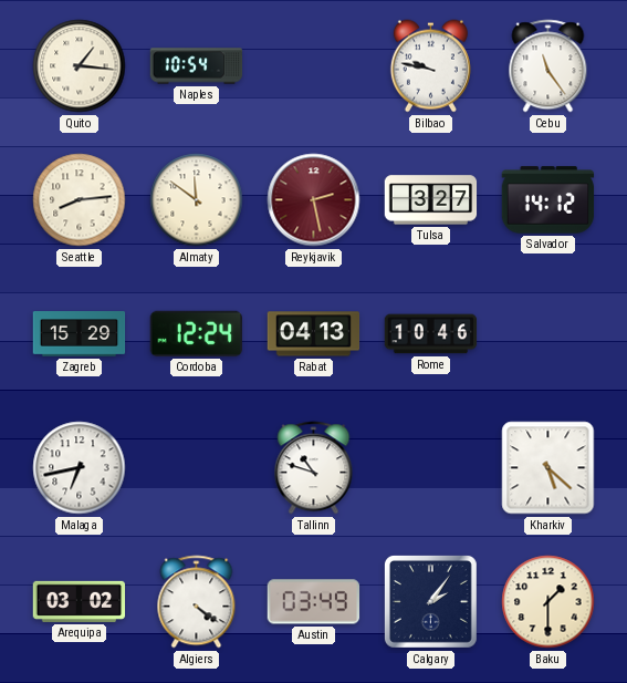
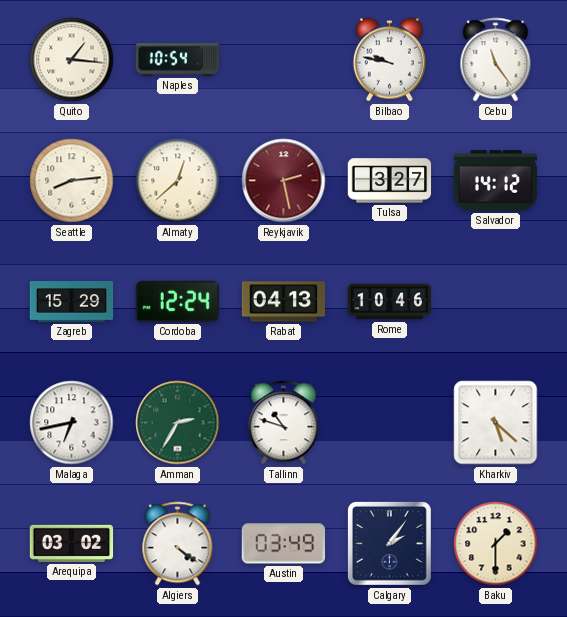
Almaty: 11:51 -> 12:38 (178, 181)
Amman: none -> 2:35 (178, 423)
